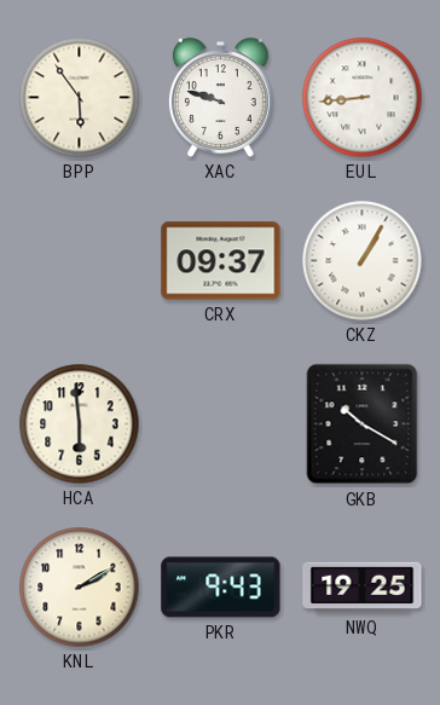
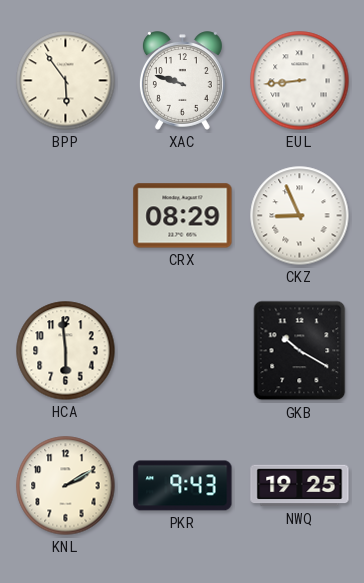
CRX: 09:37 -> 08:29 (183, 216)
CKZ: 1:05 -> 8:56 (300, 216)
